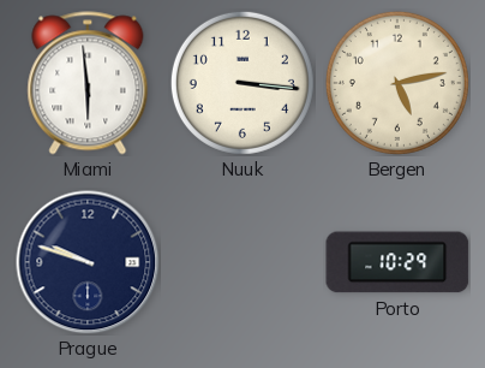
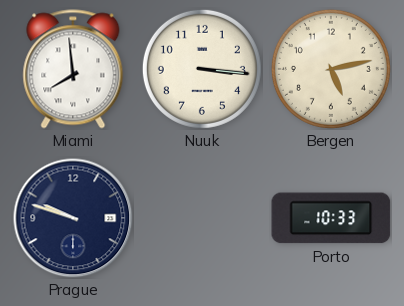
Miami: 5:59 -> 7:59 (73, 69)
Porto: 10:29 -> 10:33 (331, 218)
